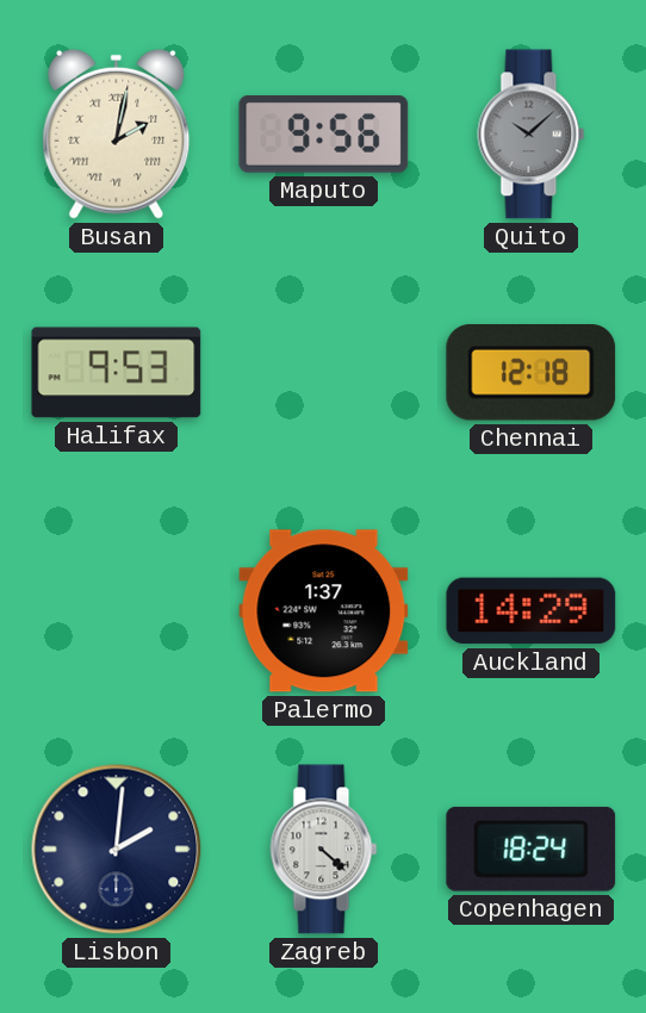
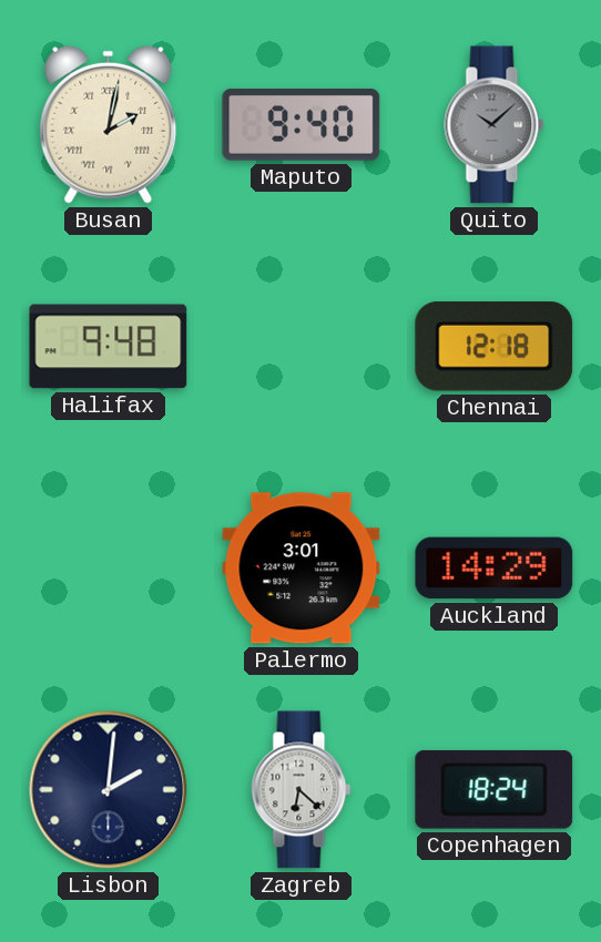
Maputo: 9:56 -> 9:40 (302, 125)
Halifax: 9:53 -> 9:48 (109, 347)
Palermo: 1:37 -> 3:01 (302, 569)
Zagreb: 4:22 -> 6:22 (302, 790)
